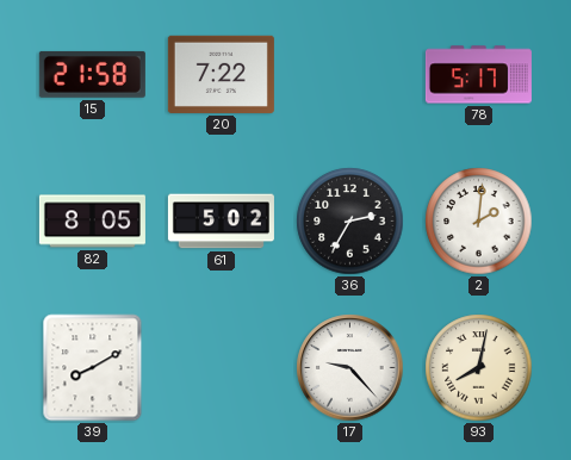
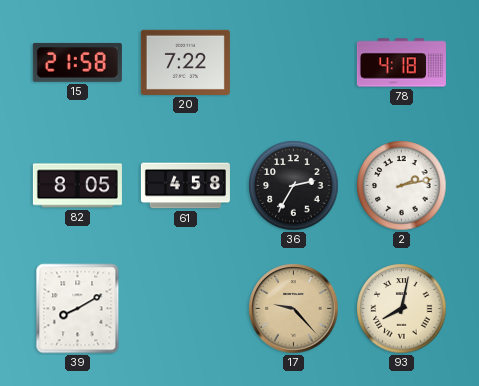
78: 5:17 -> 4:18 (401, 63)
61: 5:02 -> 4:58 (185, 186)
2: 2:01 -> 2:13 (402, 186)
17 dial: white -> champagne (294, 309)
